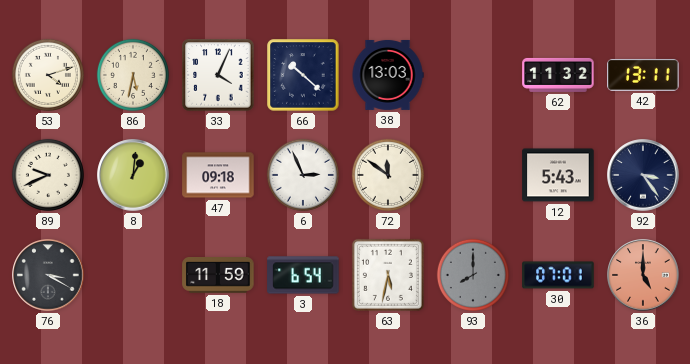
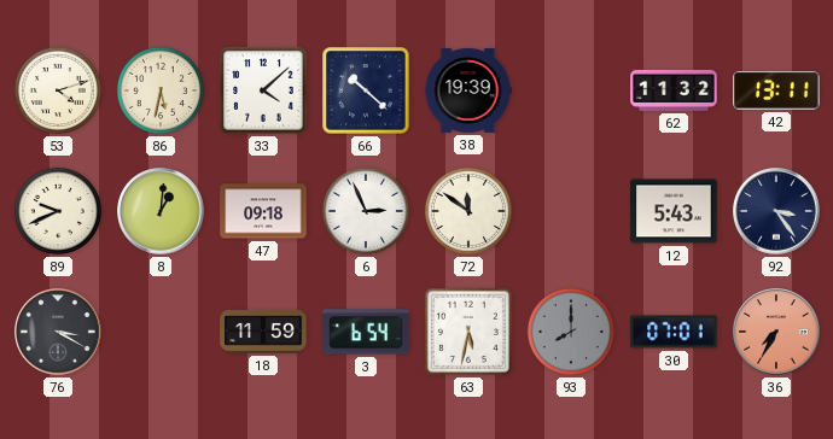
33: 4:04 -> 4:08 (263, 90)
38: 13:03 -> 19:39 (468, 90)
36: 5:00 -> 7:35 (776, 332)
